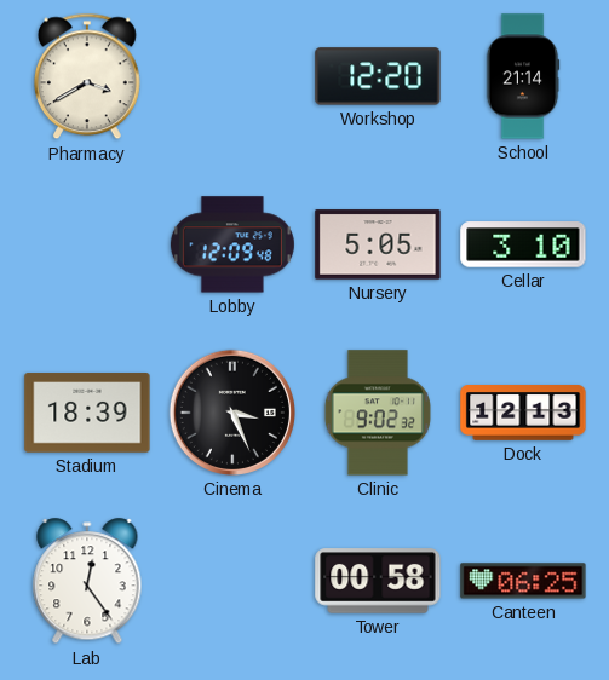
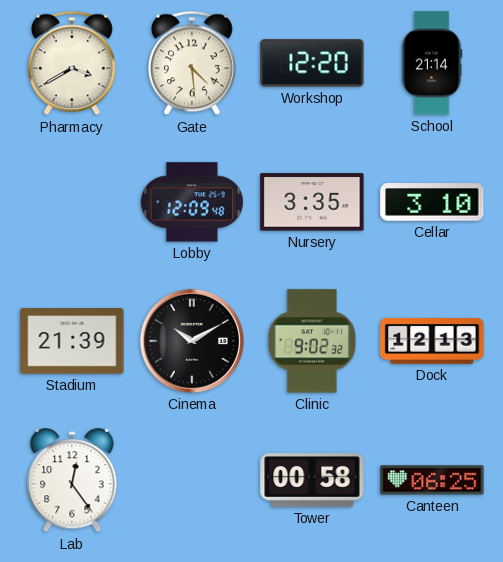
Gate: none -> 4:29 (192, 63)
Nursery: 5:05 -> 3:35 (312, 202)
Stadium: 18:39 -> 21:39 (72, 341)
Cinema: 3:26 -> 10:10 (192, 341)
